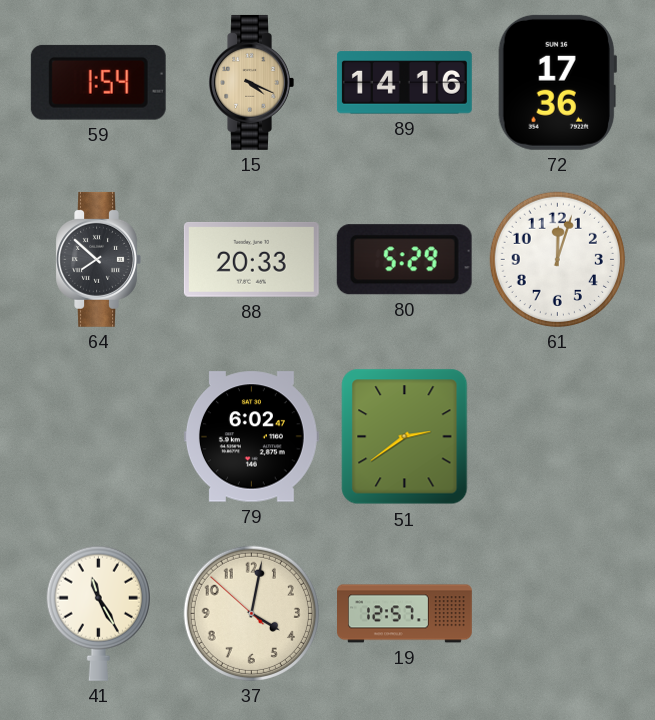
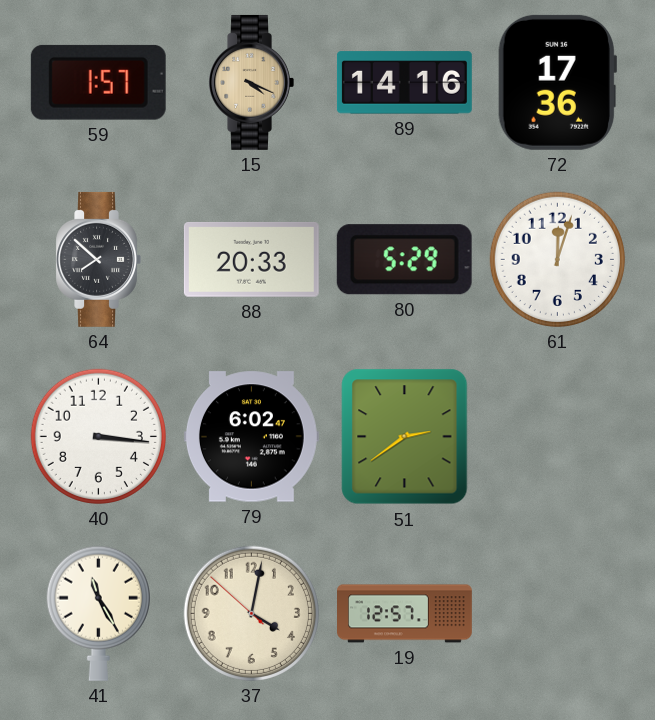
59: 1:54 -> 1:57 (98, 82)
40: none -> 3:16 (98, 436)
